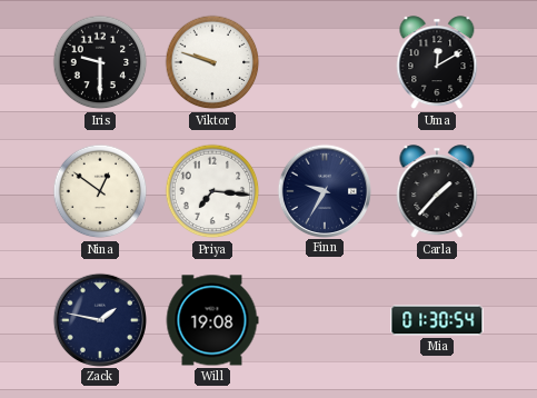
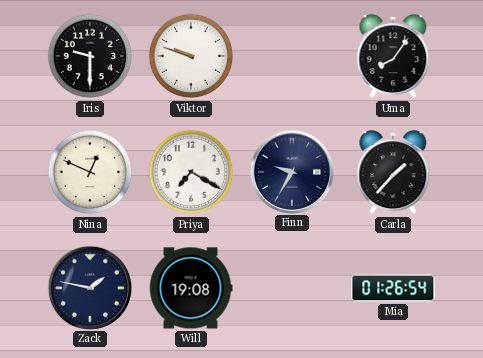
Uma: 12:10 -> 8:06 (393, 57)
Nina: 12:51 -> 12:49 (90, 172)
Priya: 7:16 -> 7:20 (191, 172)
Mia: 01:30 -> 01:26 (393, 288)
